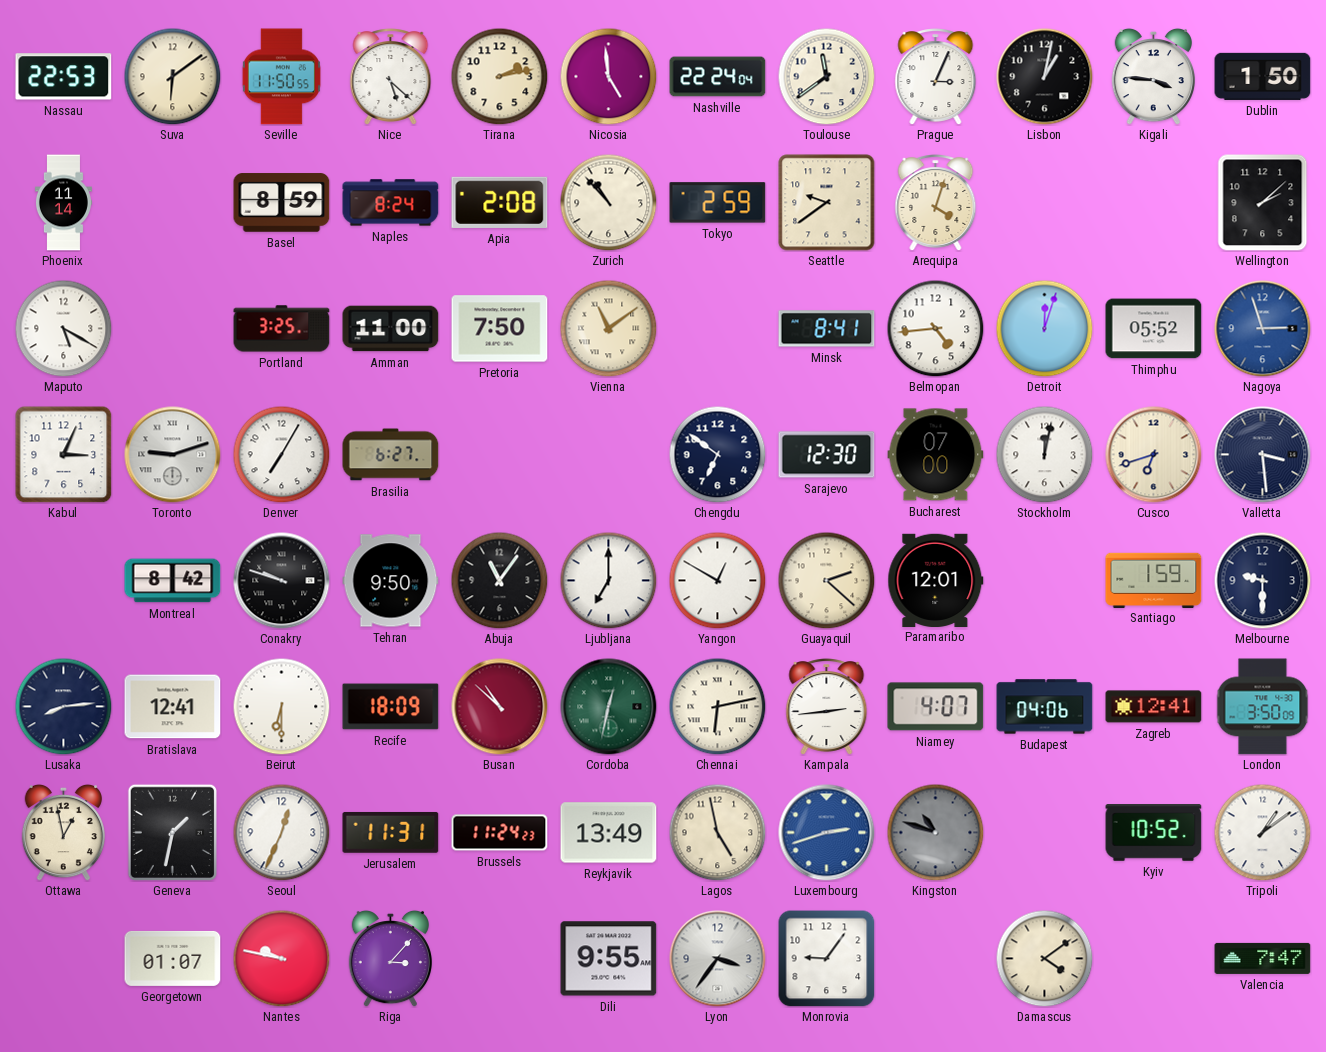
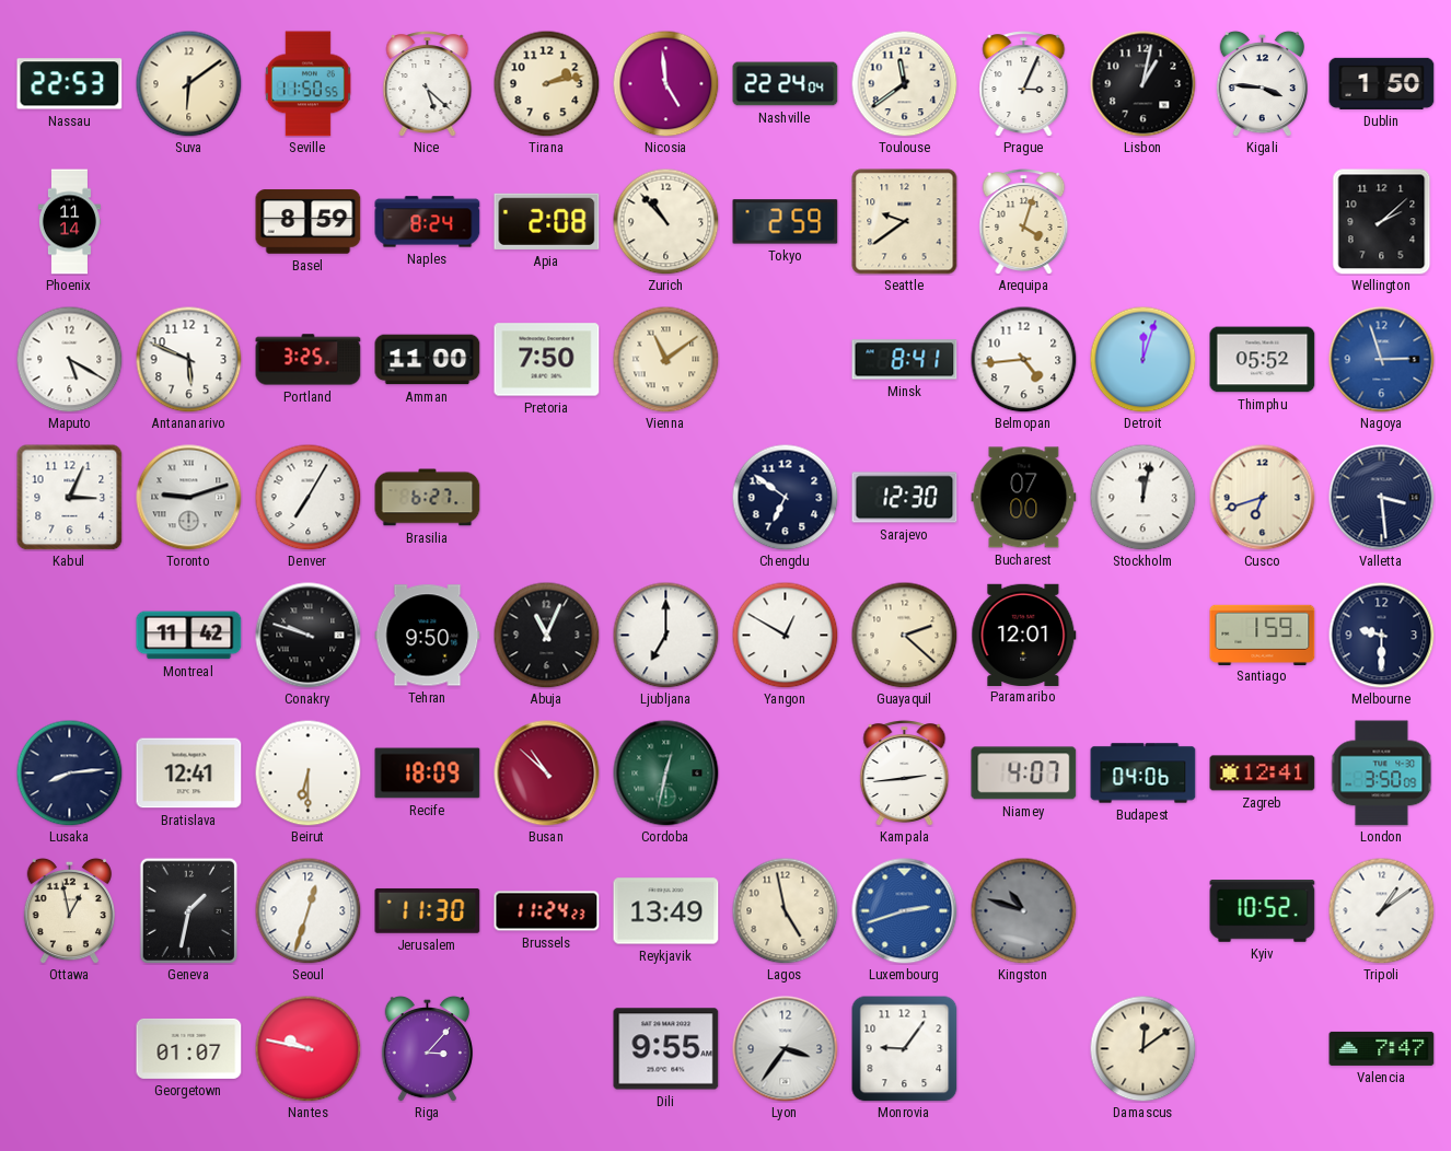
Antananarivo: none -> 5:49 (188, 359)
Montreal: 8:42 -> 11:42 (189, 636)
Abuja: 11:06 -> 11:04 (546, 635)
Chennai: 6:13 -> none (717, 706)
Seoul: 12:34 -> 12:33 (307, 910)
Jerusalem: 11:31 -> 11:30 (428, 910)
Damascus: 4:09 -> 12:09 (1142, 1048)
